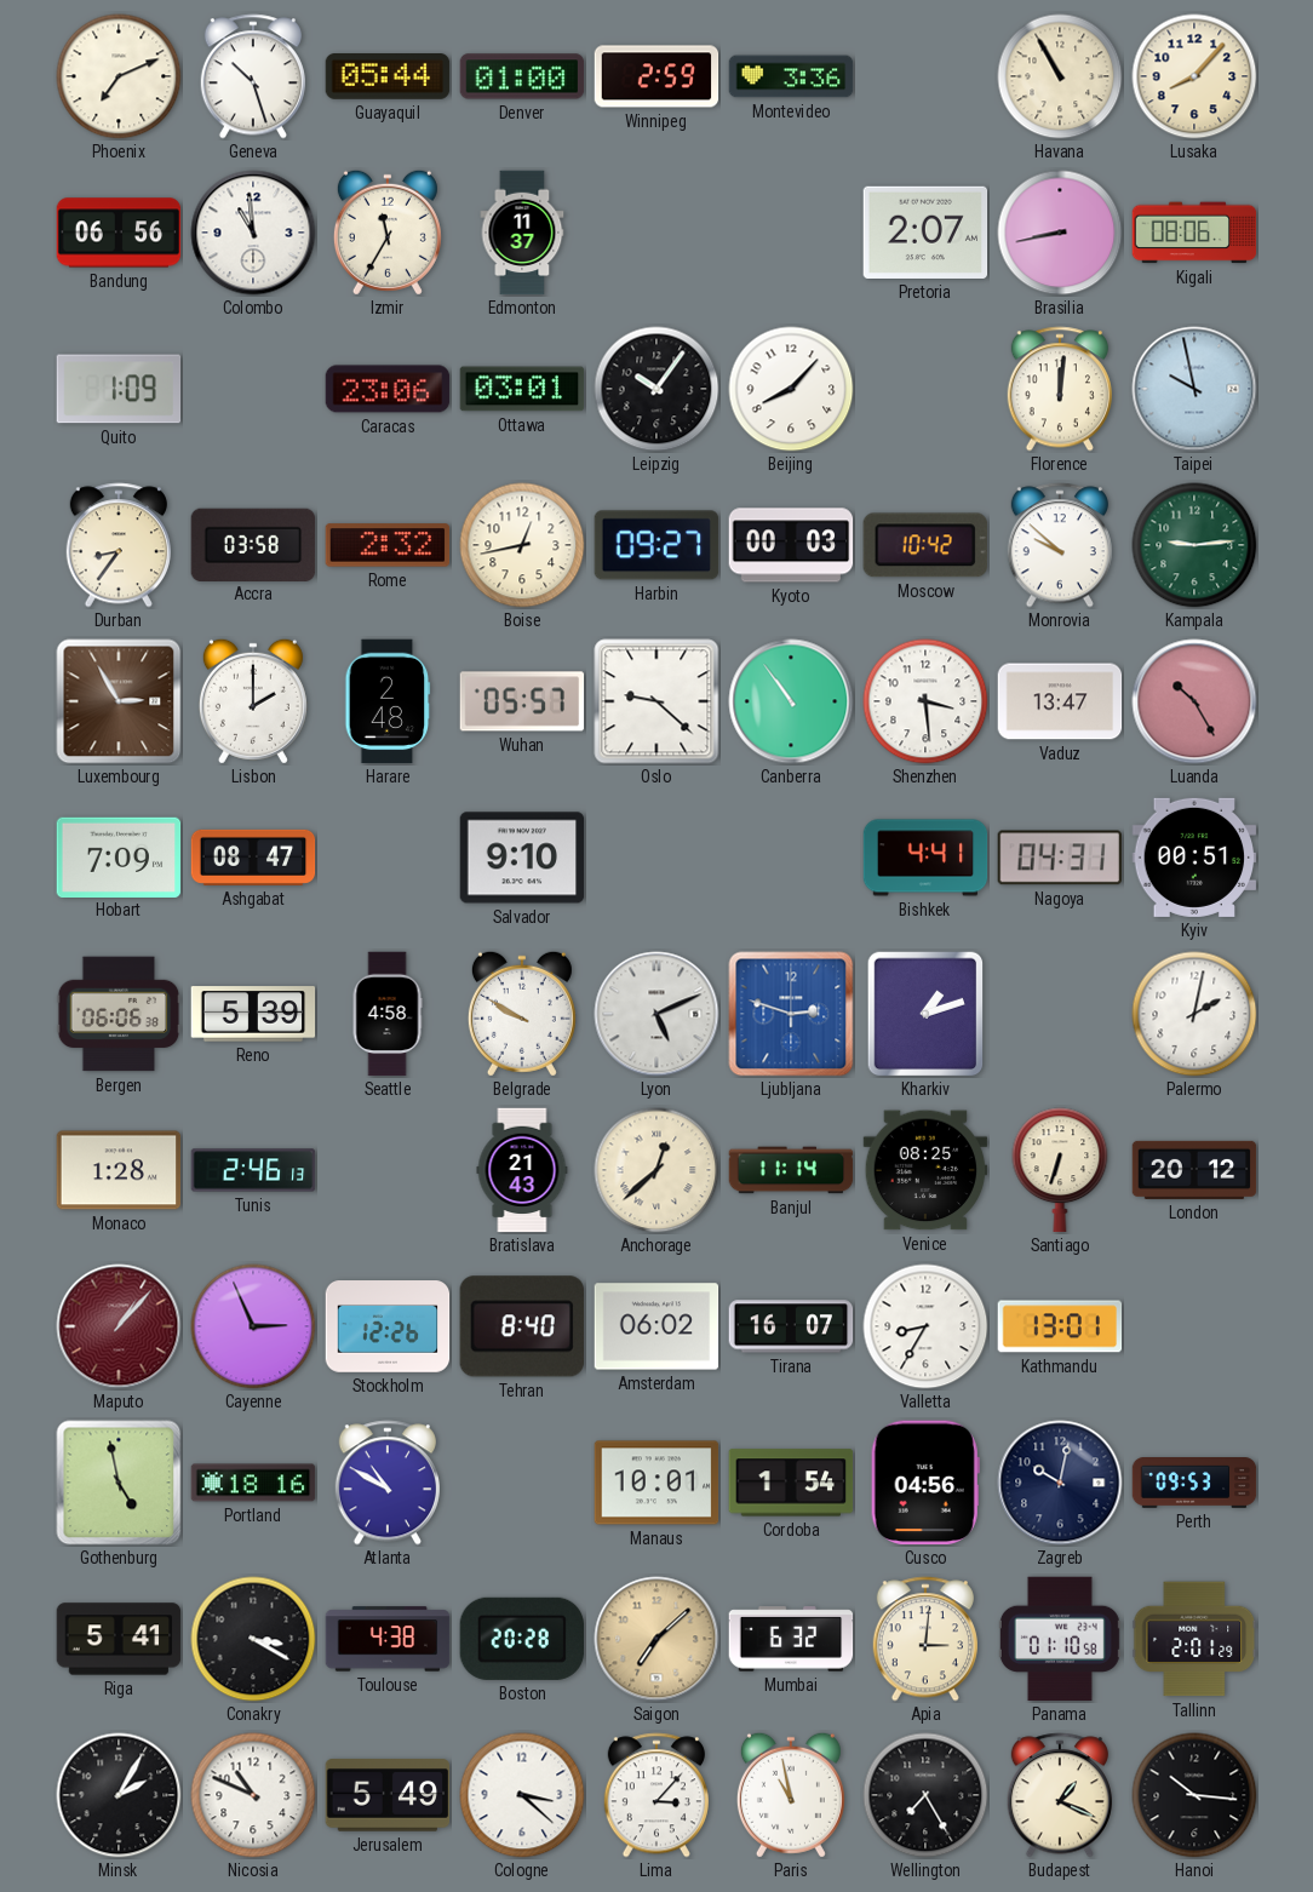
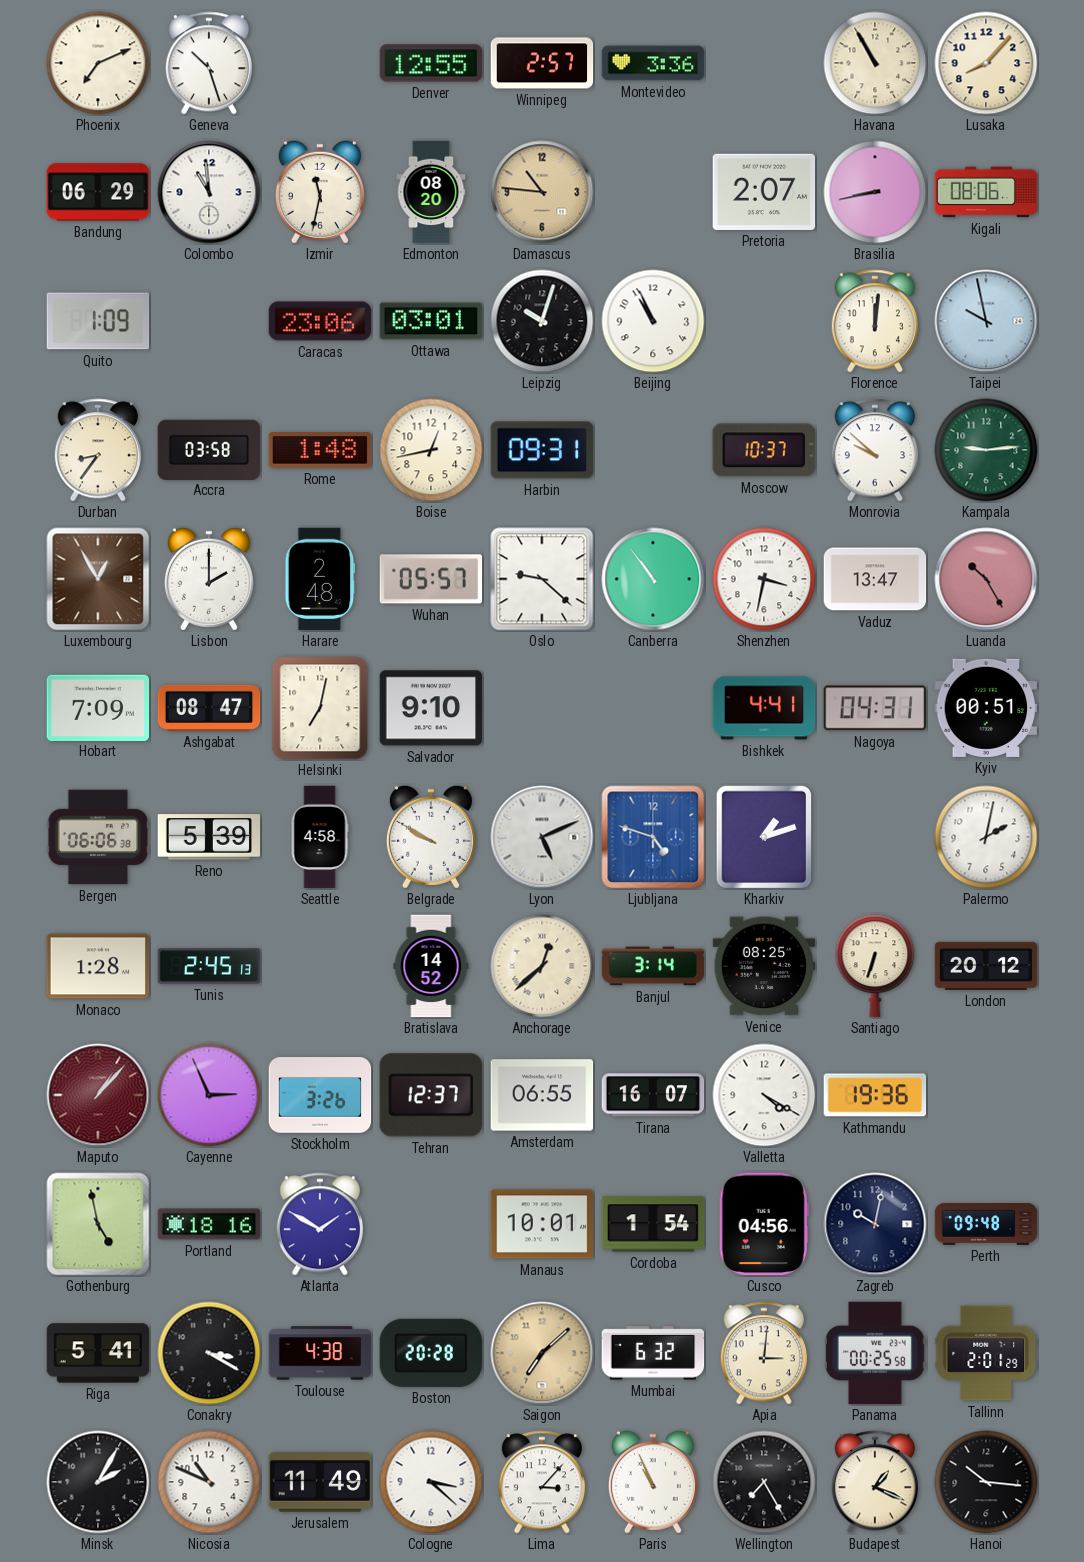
Guayaquil: 05:44 -> none (388, 78)
Denver: 01:00 -> 12:55 (431, 63)
Winnipeg: 2:59 -> 2:57 (542, 63)
Bandung: 06:56 -> 06:29 (98, 192)
Izmir: 11:35 -> 11:32 (320, 192)
Edmonton: 11:37 -> 08:20 (431, 192)
Damascus: none -> 10:46 (542, 192)
Leipzig: 10:06 -> 10:03 (542, 321)
Beijing: 8:07 -> 10:56 (653, 321)
Rome: 2:32 -> 1:48 (320, 450)
Harbin: 09:27 -> 09:31 (542, 450)
Kyoto: 00:03 -> none (791, 545)
Moscow: 10:42 -> 10:37 (764, 450)
Luxembourg: 2:55 -> 12:55 (98, 579)
Shenzhen: 3:29 -> 3:32 (764, 579)
Helsinki: none -> 7:02 (320, 708)
Ljubljana: 2:48 -> 4:48 (653, 837)
Tunis: 2:46 -> 2:45 (209, 966)
Bratislava: 21:43 -> 14:52 (431, 966)
Banjul: 11:14 -> 3:14 (653, 966)
Stockholm: 12:26 -> 3:26 (320, 1095)
Tehran: 8:40 -> 12:37 (431, 1095)
Amsterdam: 06:02 -> 06:55 (542, 1095)
Valletta: 8:35 -> 4:20 (764, 1095)
Kathmandu: 13:01 -> 19:36 (875, 1095)
Atlanta: 10:50 -> 1:50 (319, 1224)
Perth: 09:53 -> 09:48 (986, 1225)
Panama: 01:10 -> 00:25 (875, 1353)
Jerusalem: 5:49 -> 11:49 (320, 1482)
Paris: 10:58 -> 10:56 (653, 1482)
